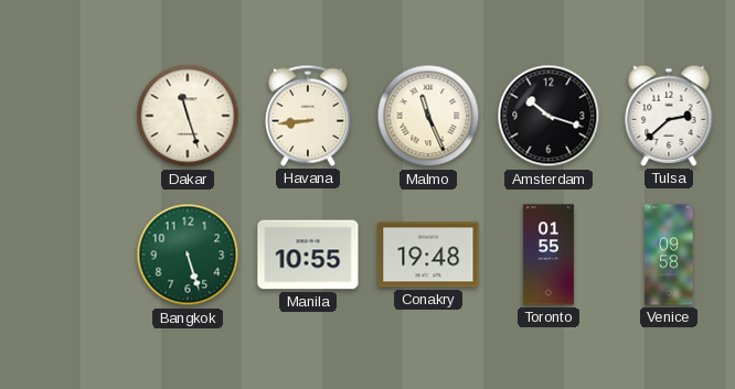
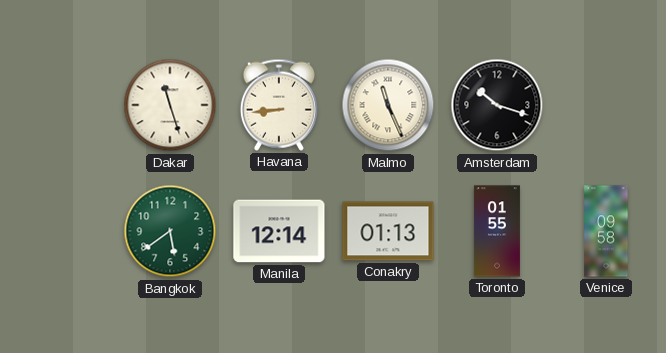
Tulsa: 2:38 -> none (669, 116)
Bangkok: 5:27 -> 5:39 (170, 231)
Manila: 10:55 -> 12:14 (279, 231)
Conakry: 19:48 -> 01:13 (388, 231)
